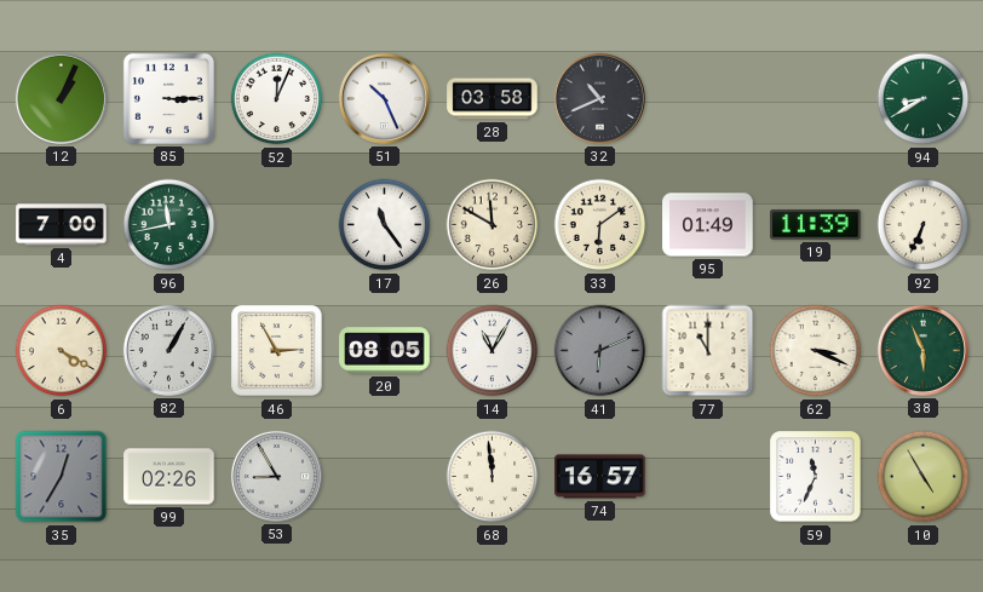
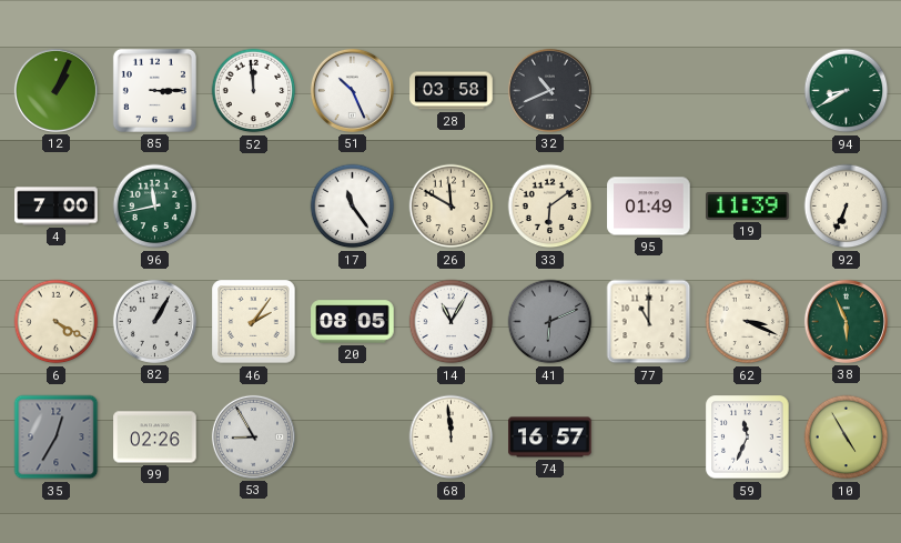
52: 12:04 -> 11:59 (254, 91)
46: 2:55 -> 2:06 (254, 322)
